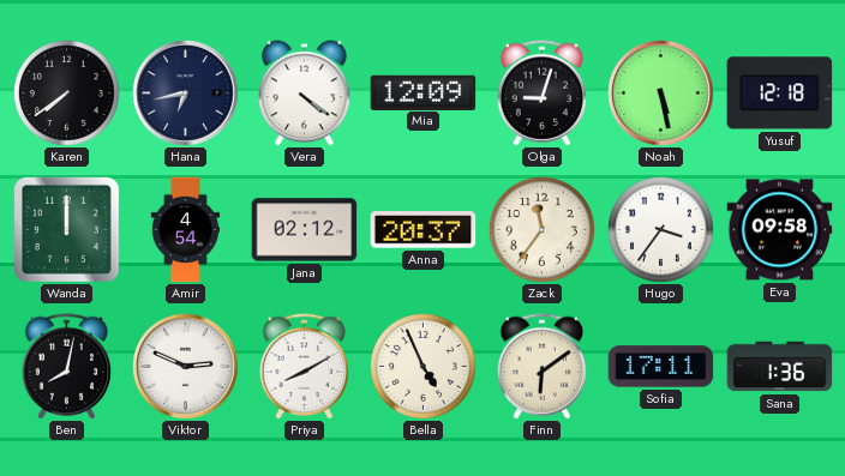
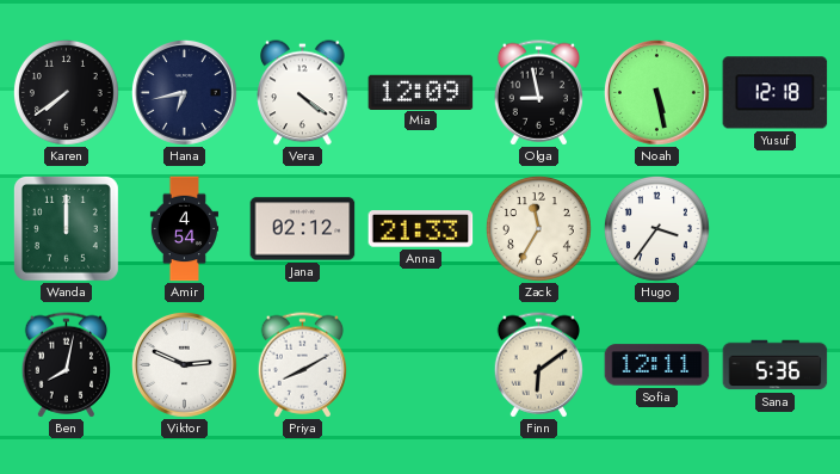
Olga: 9:03 -> 8:58 (539, 93)
Anna: 20:37 -> 21:33 (421, 229)
Zack: 11:36 -> 11:35 (538, 228)
Eva: 09:58 -> none (780, 230)
Bella: 4:56 -> none (422, 366)
Sofia: 17:11 -> 12:11 (657, 365)
Sana: 1:36 -> 5:36 (776, 365)
